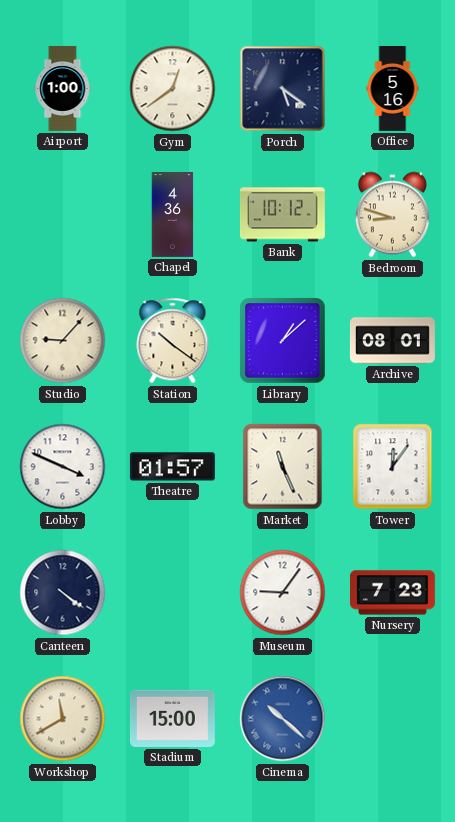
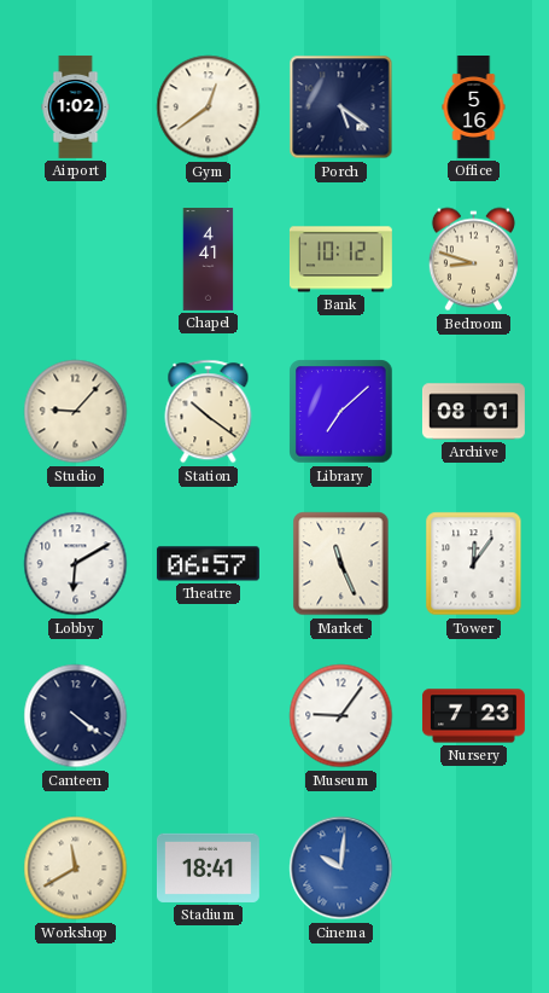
Airport: 1:00 -> 1:02 (76, 108)
Chapel: 4:36 -> 4:41 (209, 260)
Library: 1:08 -> 7:08 (341, 412)
Lobby: 3:49 -> 6:10 (76, 564)
Theatre: 01:57 -> 06:57 (208, 564)
Stadium: 15:00 -> 18:41 (208, 867)
Cinema: 10:22 -> 10:01 (341, 869)
